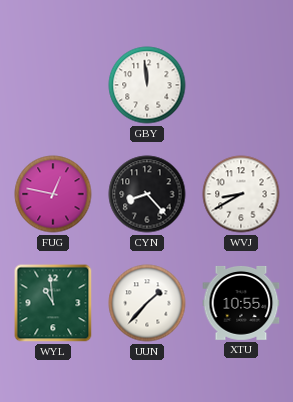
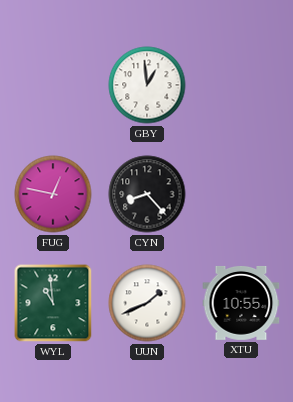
GBY: 11:59 -> 12:59 (147, 85)
WVJ: 8:40 -> none (241, 194)
UUN: 1:37 -> 1:41 (147, 303)
